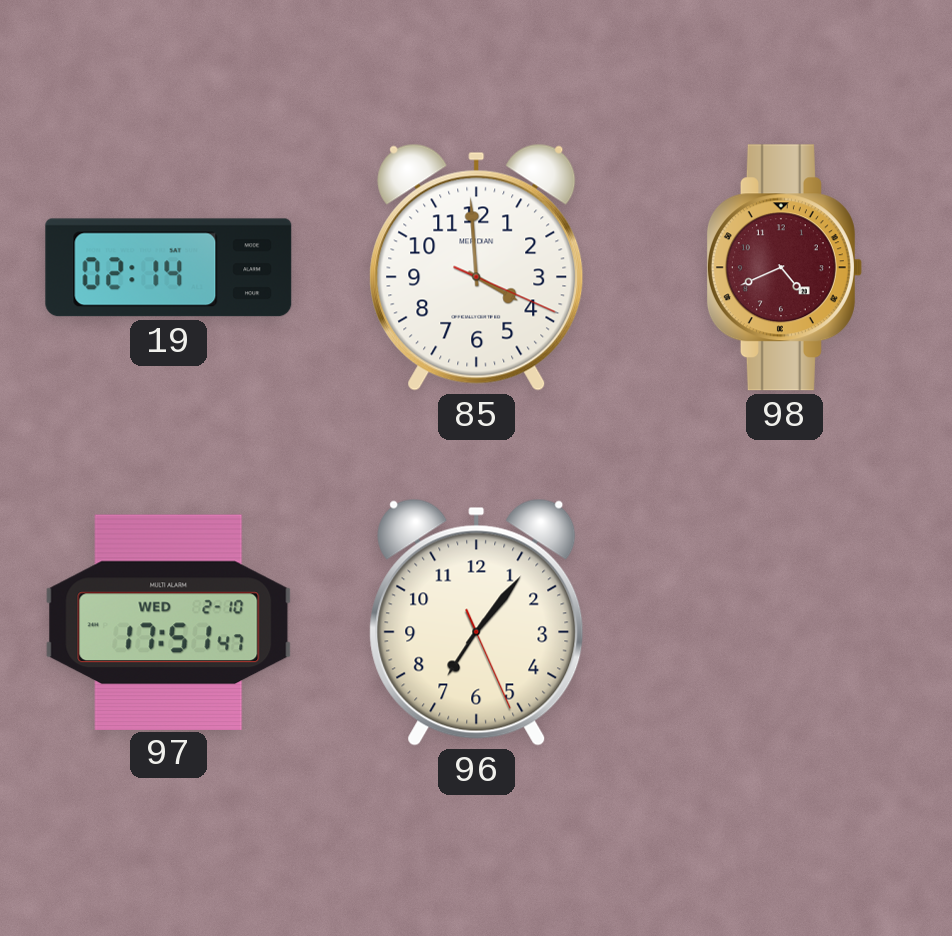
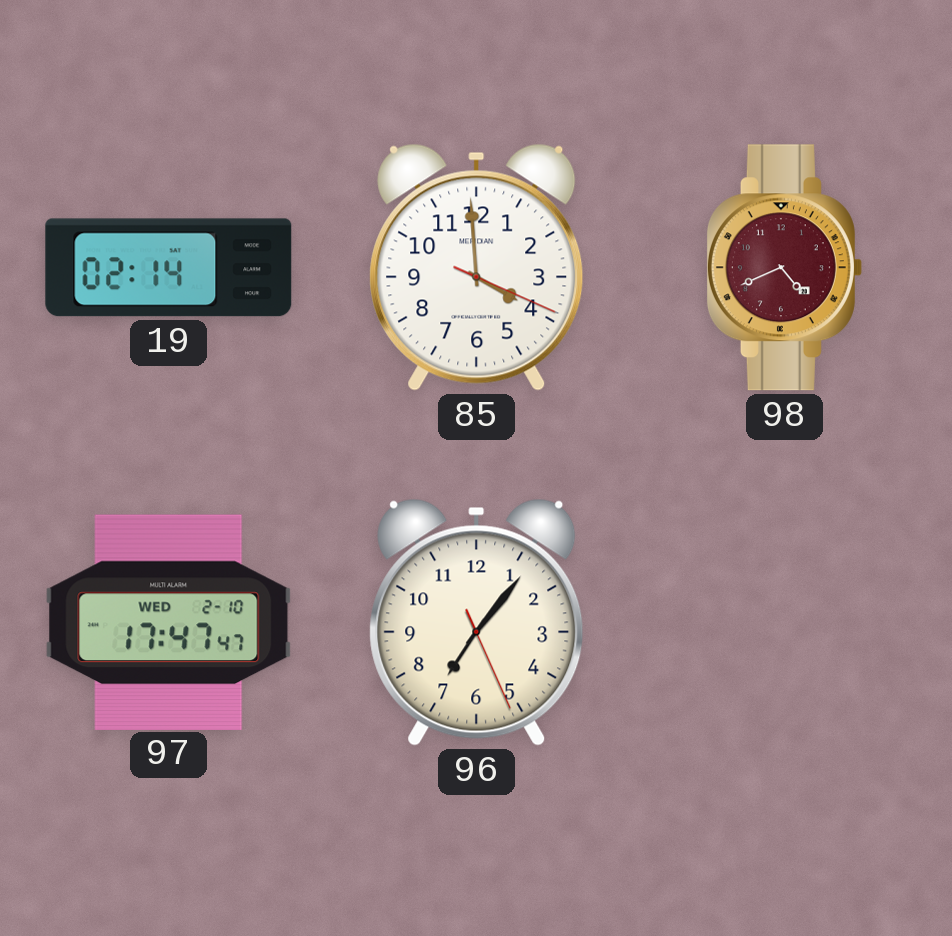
97: 17:51 -> 17:47 (169, 622)
